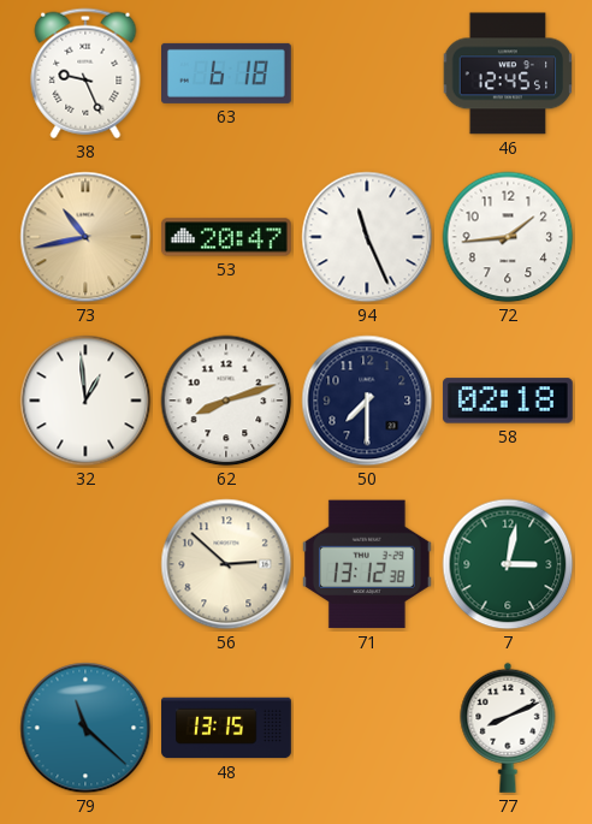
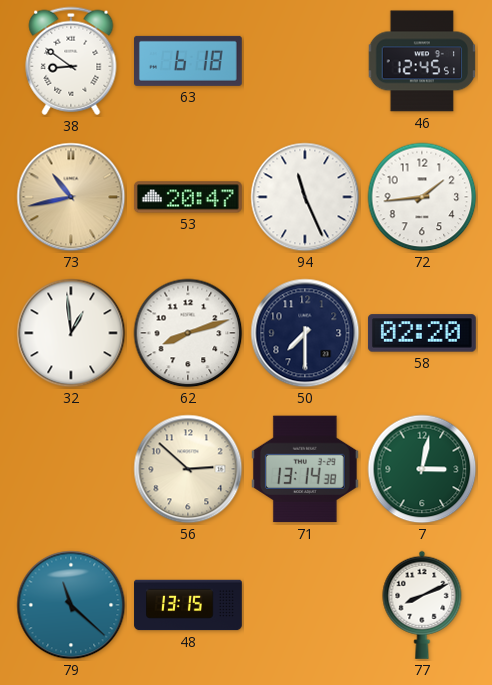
38: 9:26 -> 8:51 (71, 61)
58: 02:18 -> 02:20 (422, 333)
71: 13:12 -> 13:14 (305, 469)
